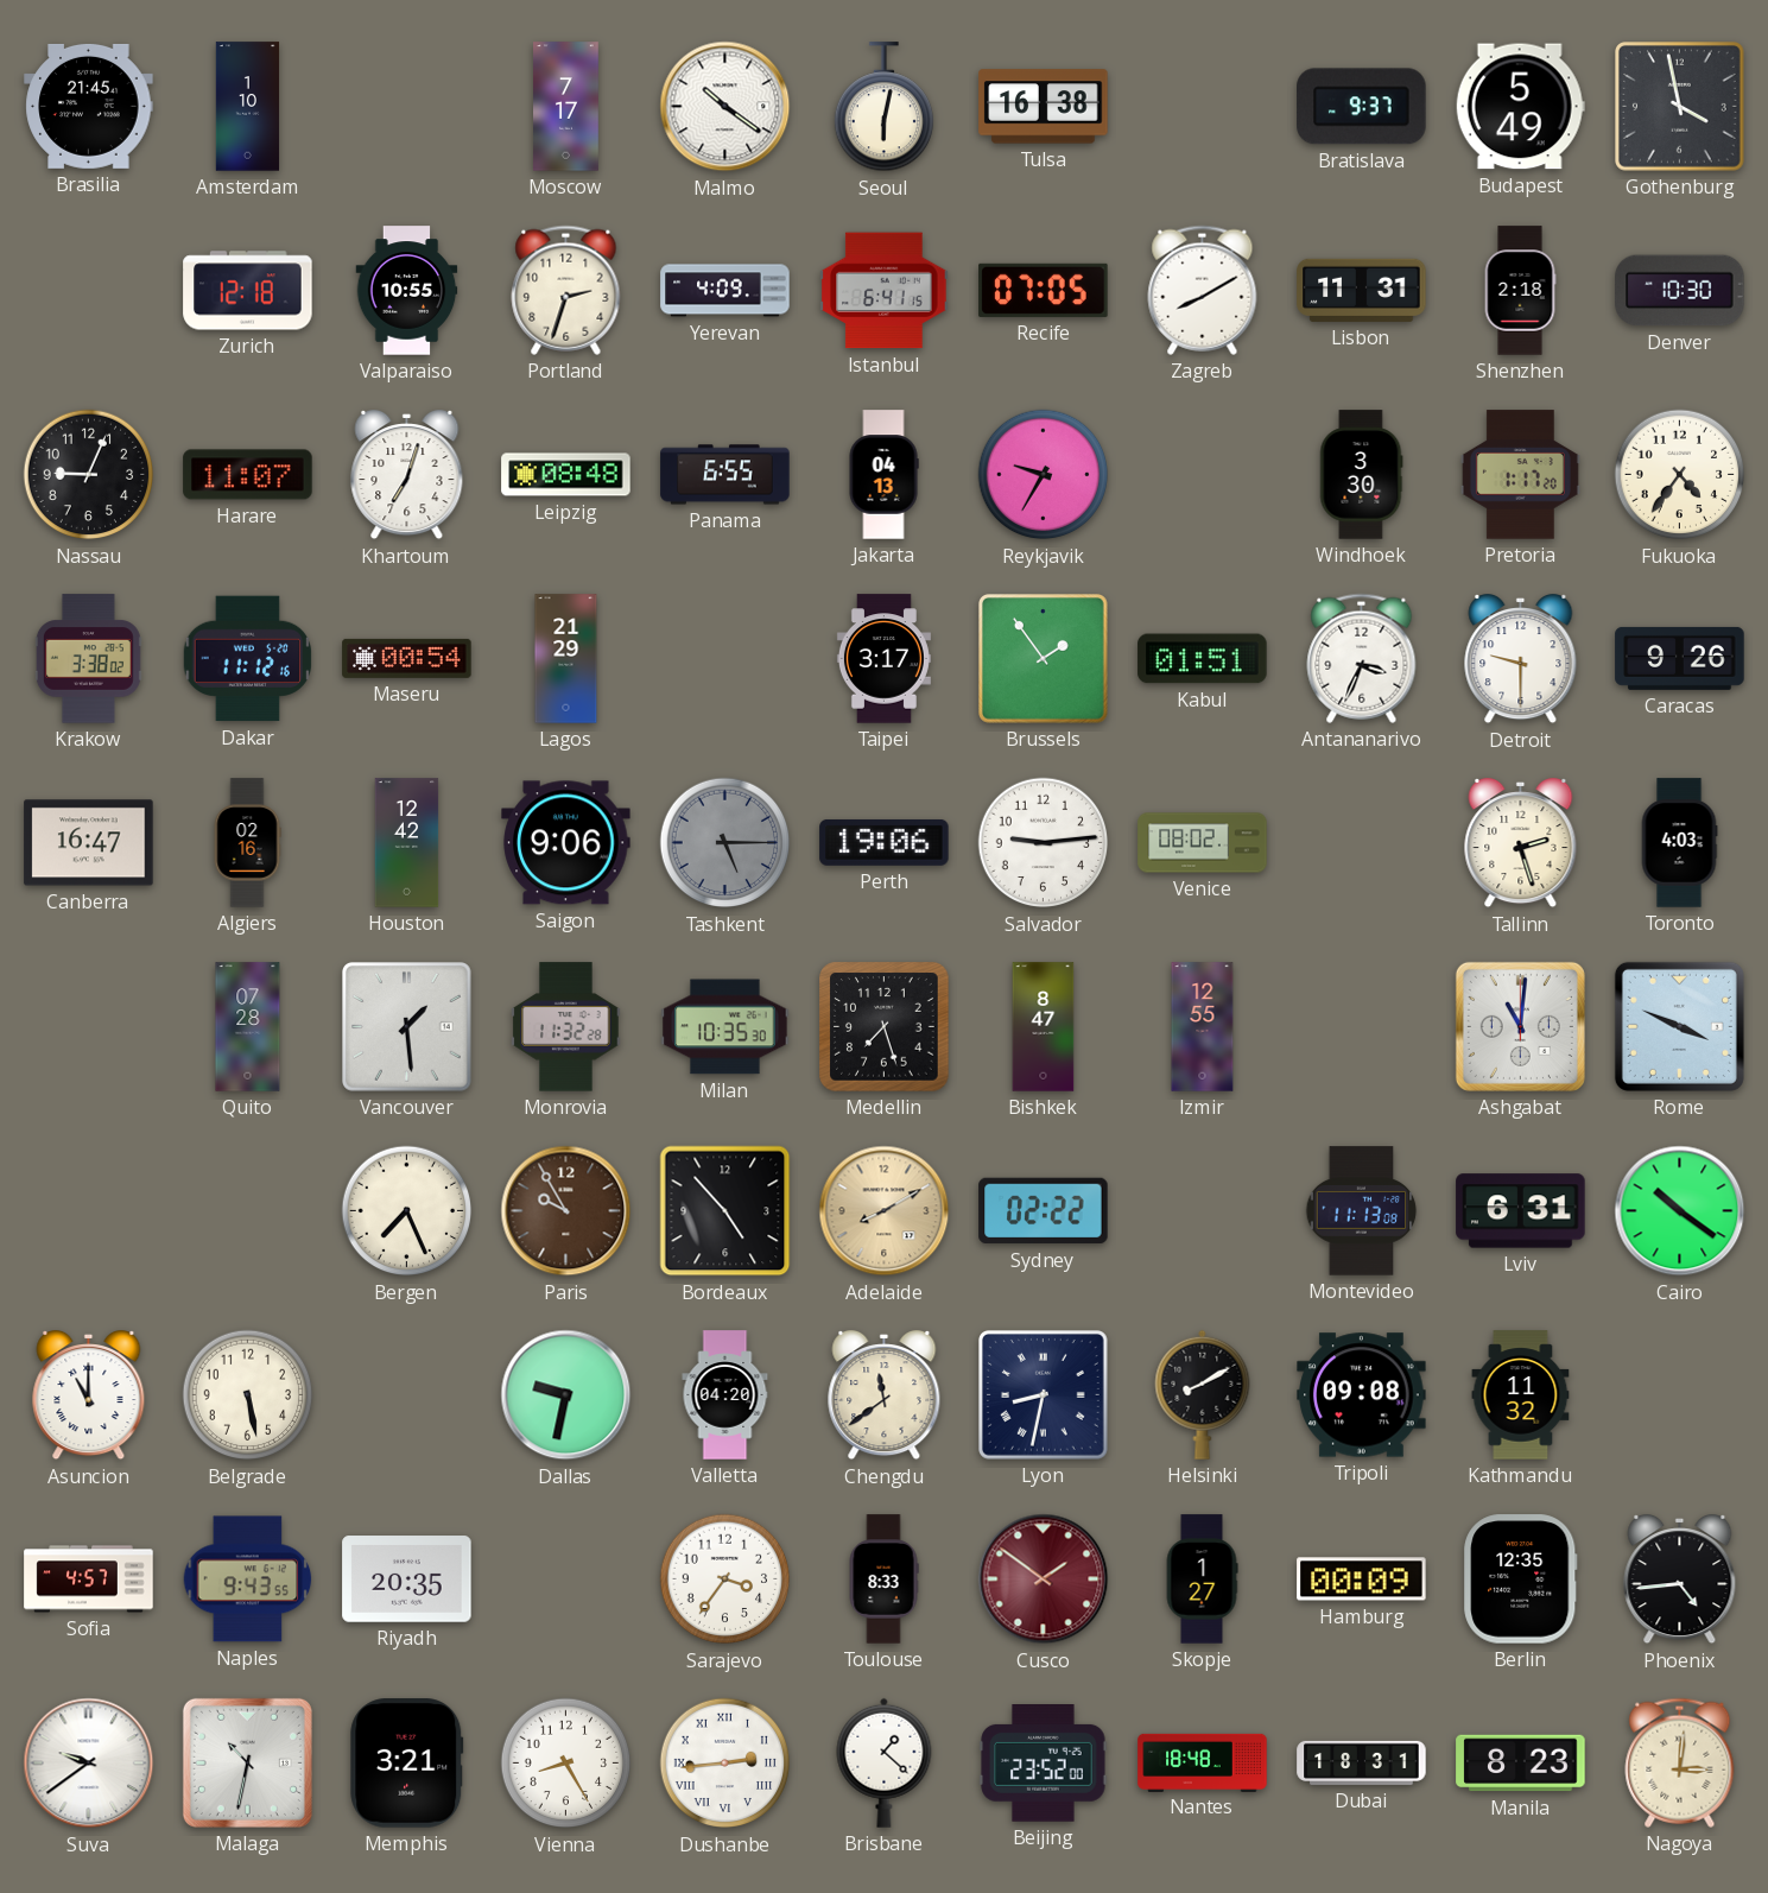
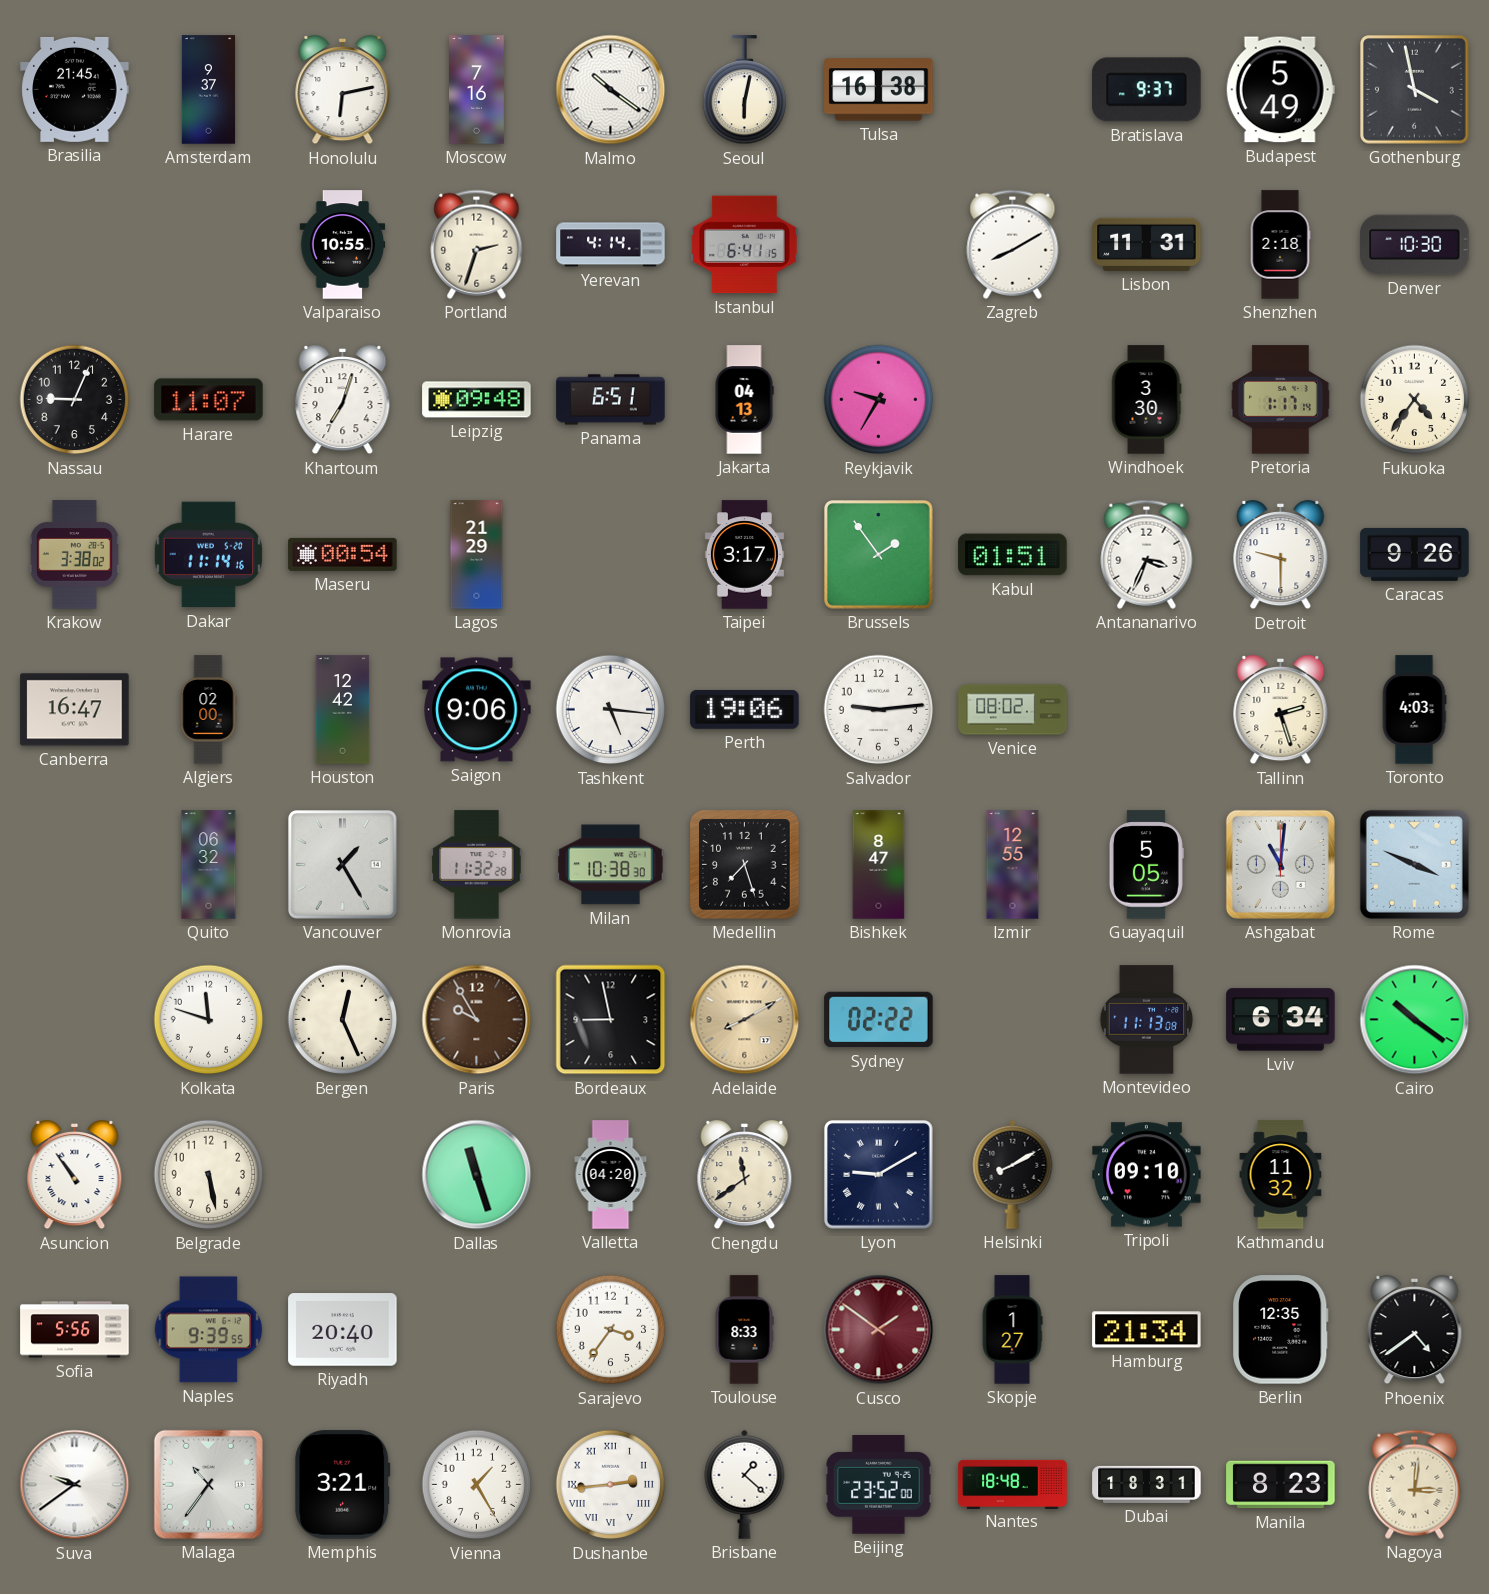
Amsterdam: 1:10 -> 9:37 (209, 90)
Honolulu: none -> 6:13 (343, 91)
Moscow: 7:17 -> 7:16 (477, 90)
Zurich: 12:18 -> none (248, 291)
Yerevan: 4:09 -> 4:14 (611, 245)
Recife: 07:05 -> none (1044, 290)
Leipzig: 08:48 -> 09:48 (477, 400)
Panama: 6:55 -> 6:51 (611, 400)
Pretoria: 1:17:20 -> 1:17:14 (1280, 400)
Dakar: 11:12 -> 11:14 (208, 555)
Algiers: 02:16 -> 02:00 (208, 710)
Tashkent: 5:15 -> 5:16 (611, 710)
Tashkent dial: grey -> white (611, 710)
Quito: 07:28 -> 06:32 (209, 865)
Vancouver: 1:29 -> 1:25 (343, 865)
Milan: 10:35 -> 10:38 (611, 865)
Guayaquil: none -> 5:05 (1146, 865)
Kolkata: none -> 11:48 (209, 1020)
Bergen: 7:26 -> 12:26 (343, 1020)
Bordeaux: 4:53 -> 8:58 (611, 1020)
Lviv: 6:31 -> 6:34 (1281, 1020)
Asuncion: 11:00 -> 10:54 (75, 1176)
Dallas: 9:32 -> 11:27 (477, 1175)
Lyon: 8:32 -> 9:10 (879, 1175)
Tripoli: 09:08 -> 09:10 (1147, 1175)
Sofia: 4:57 -> 5:56 (75, 1330)
Naples: 9:43 -> 9:39 (209, 1330)
Riyadh: 20:35 -> 20:40 (343, 1330)
Hamburg: 00:09 -> 21:34 (1147, 1330)
Phoenix: 4:44 -> 4:39 (1415, 1331)
Malaga: 10:32 -> 10:36 (208, 1484)
Vienna: 8:25 -> 1:25 (477, 1485)
